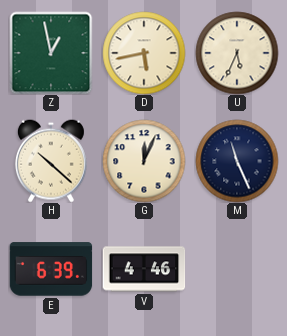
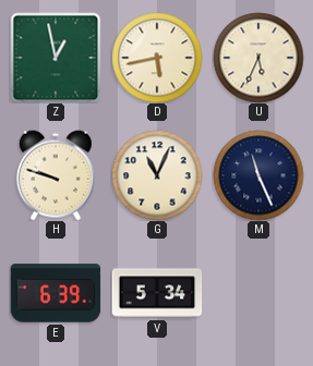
H: 10:22 -> 9:48 (56, 175)
G: 12:04 -> 11:04 (157, 175)
V: 4:46 -> 5:34 (157, 293)
